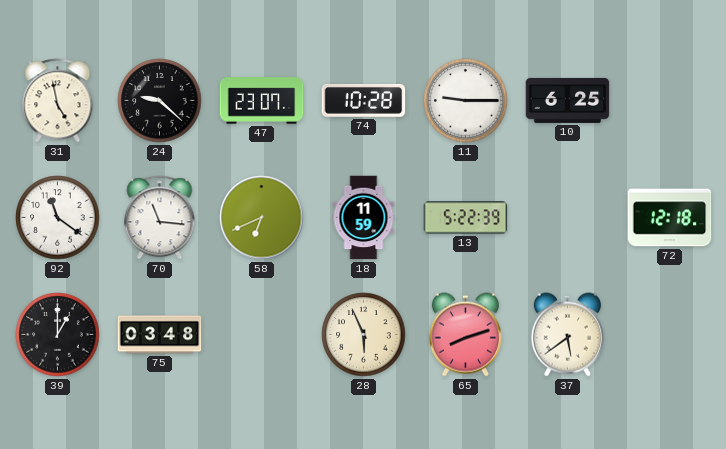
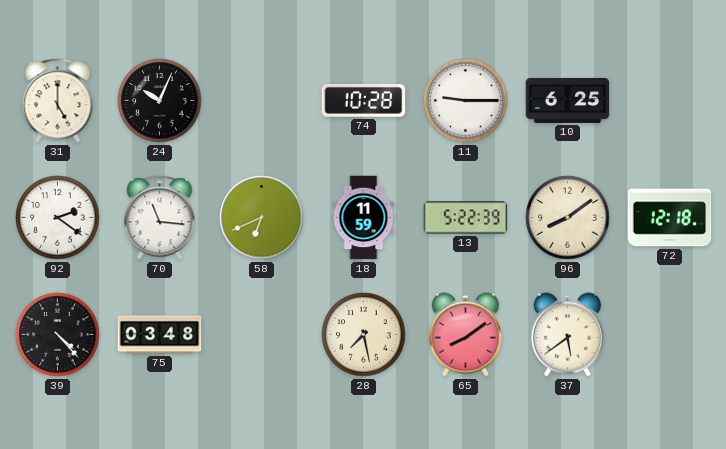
31: 4:58 -> 5:00 (58, 101)
24: 9:22 -> 10:04 (160, 101)
47: 23:07 -> none (262, 101)
92: 11:21 -> 2:21 (58, 218)
96: none -> 8:09 (568, 218)
39: 1:00 -> 4:23 (58, 335)
28: 5:56 -> 7:28 (364, 335)
65: 8:12 -> 8:09 (465, 335)
